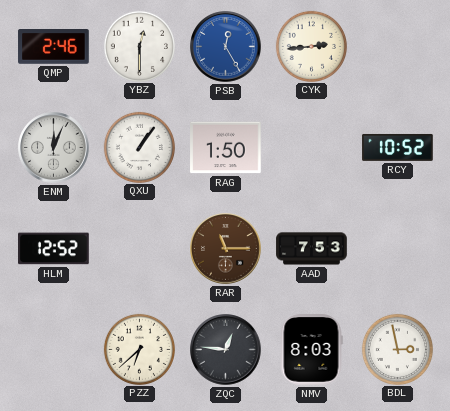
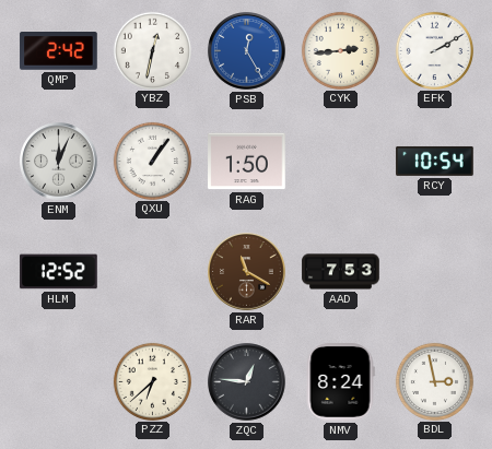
QMP: 2:46 -> 2:42 (59, 51)
YBZ: 12:30 -> 12:32 (152, 50)
EFK: none -> 2:10 (434, 50)
RCY: 10:52 -> 10:54 (435, 161)
RAR: 11:15 -> 11:20 (247, 272)
NMV: 8:03 -> 8:24 (340, 382)
